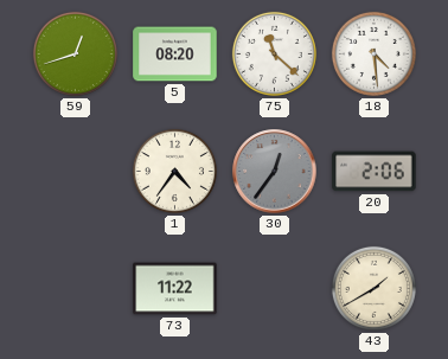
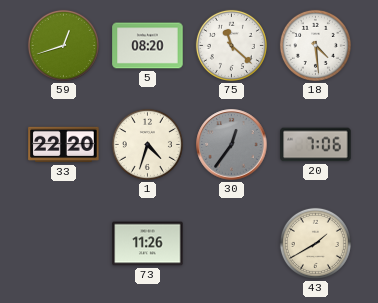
33: none -> 22:20 (64, 145)
1: 4:36 -> 4:33 (147, 144)
20: 2:06 -> 7:06 (316, 145)
73: 11:22 -> 11:26 (148, 244)
